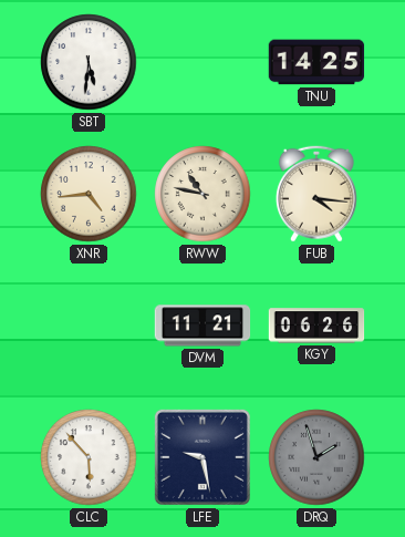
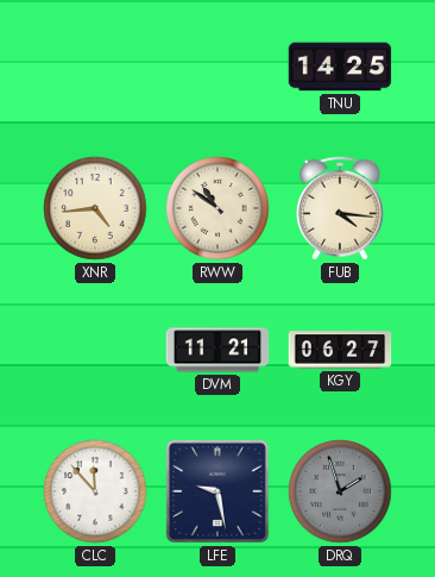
SBT: 5:31 -> none (89, 62)
RWW: 10:47 -> 10:51 (218, 208)
KGY: 06:26 -> 06:27 (340, 350)
CLC: 5:53 -> 11:53 (95, 491)
